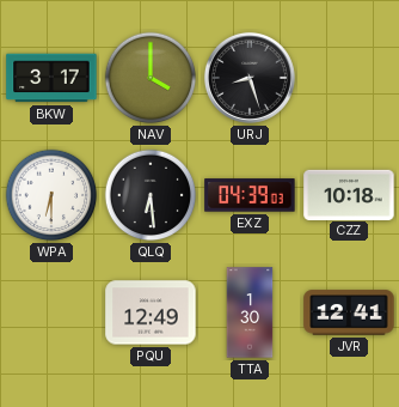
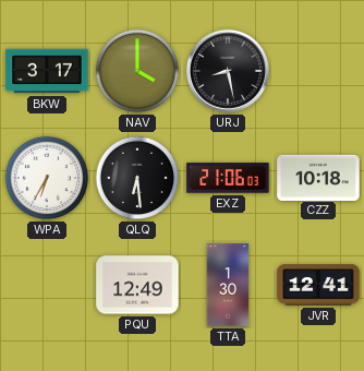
URJ: 8:27 -> 8:28 (228, 71)
WPA: 6:30 -> 6:35 (47, 178)
EXZ: 04:39 -> 21:06 (228, 178)
